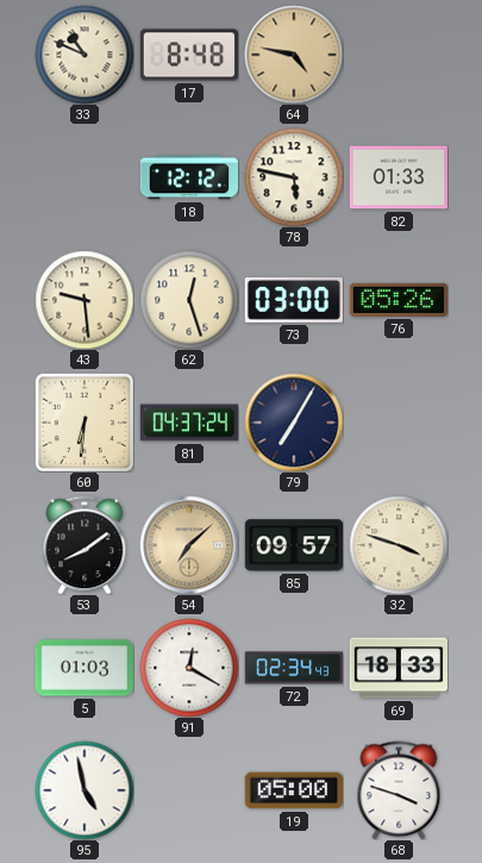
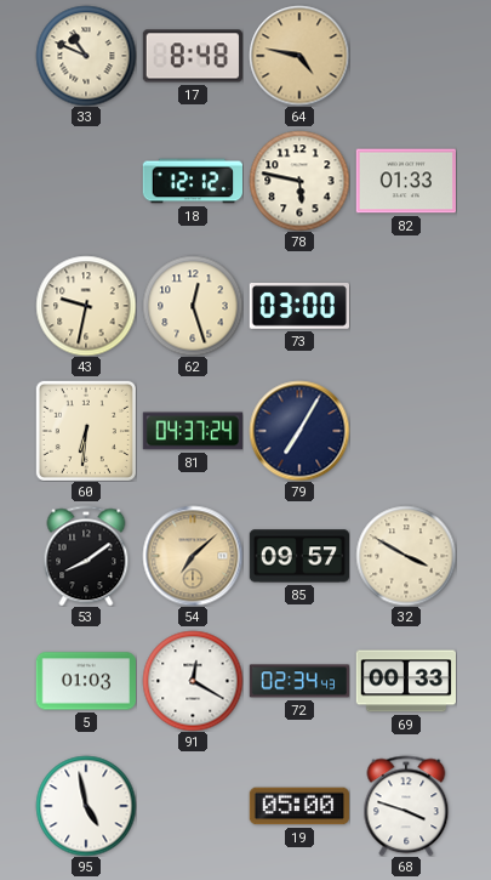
43: 9:29 -> 9:32 (86, 306)
76: 05:26 -> none (398, 300)
32: 3:48 -> 3:50 (406, 556)
69: 18:33 -> 00:33 (405, 681)
